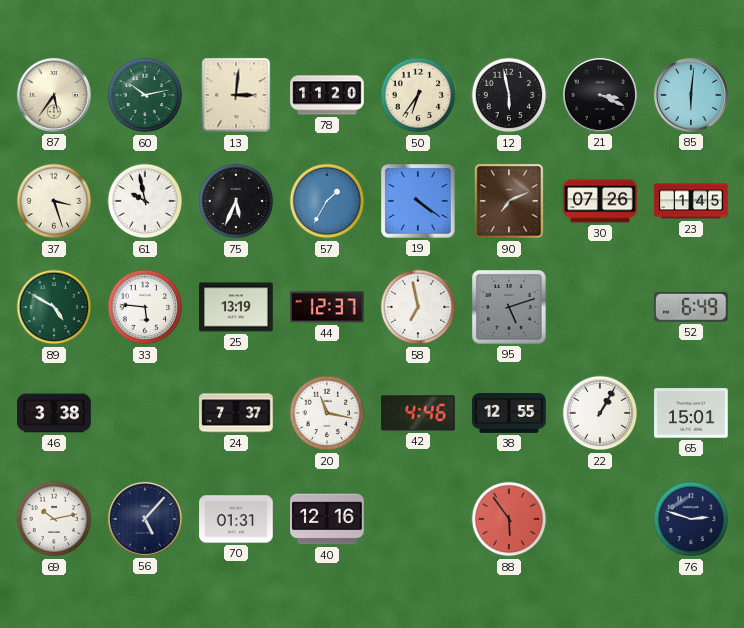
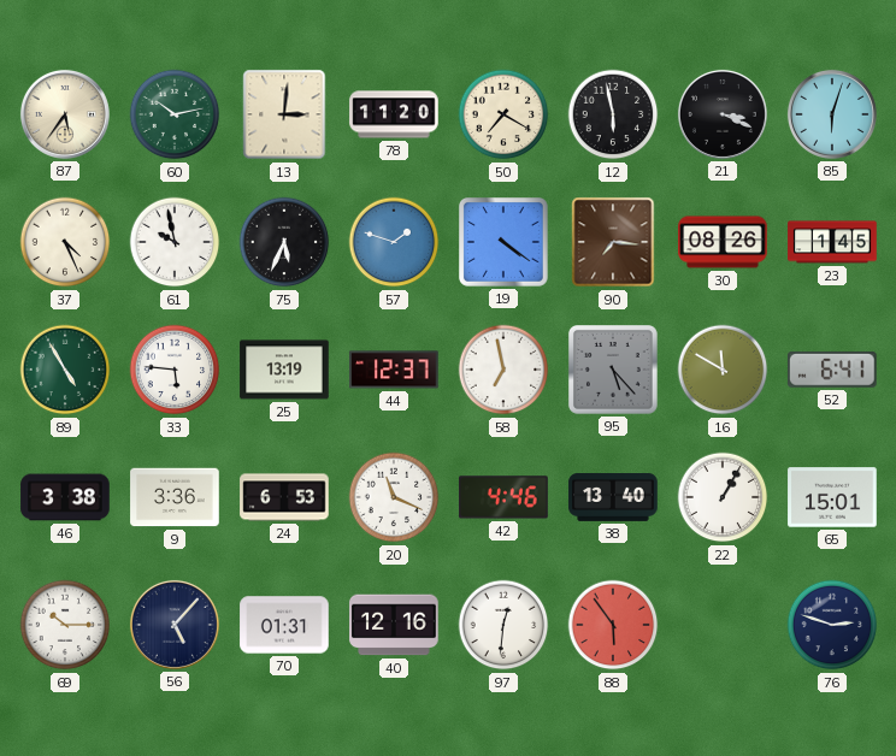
50: 6:36 -> 7:20 (503, 114)
85: 6:01 -> 6:03 (832, 114)
37: 3:27 -> 4:26 (65, 242)
57: 1:35 -> 1:48 (394, 242)
90: 7:11 -> 7:16 (613, 242)
30: 07:26 -> 08:26 (723, 242)
89: 4:50 -> 4:55 (65, 370)
95: 5:12 -> 5:23 (614, 371)
16: none -> 11:50 (723, 370)
52: 6:49 -> 6:41 (833, 370)
9: none -> 3:36 (175, 497)
24: 7:37 -> 6:53 (284, 497)
20: 11:17 -> 11:19 (394, 497)
38: 12:55 -> 13:40 (613, 498)
69: 10:13 -> 10:15 (65, 625)
97: none -> 12:31 (503, 625)
